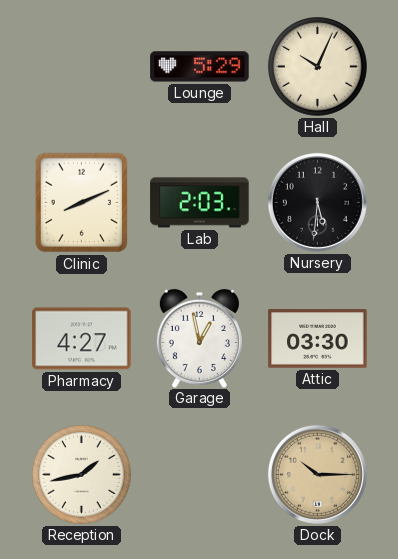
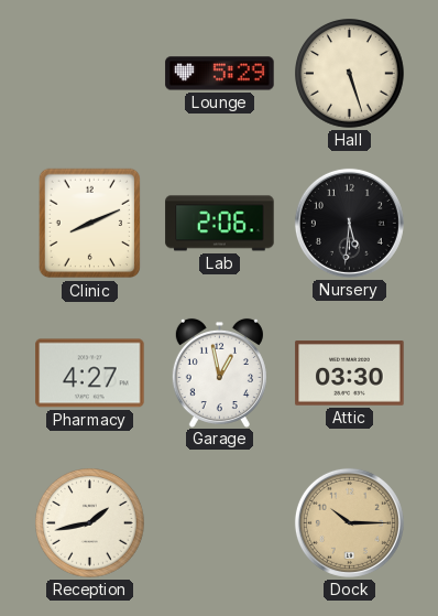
Hall: 10:04 -> 5:27 (350, 74)
Lab: 2:03 -> 2:06 (220, 224)
